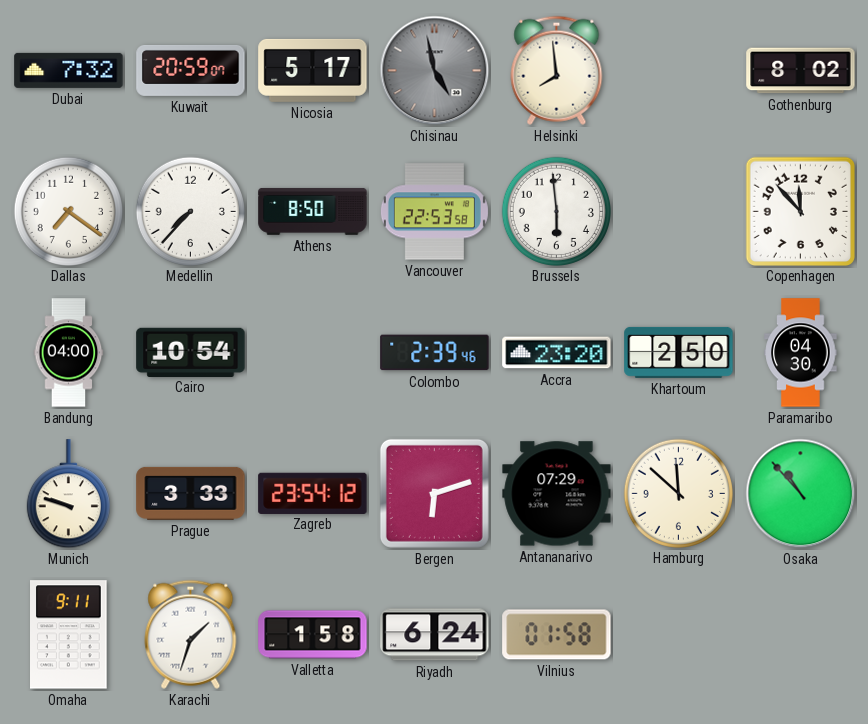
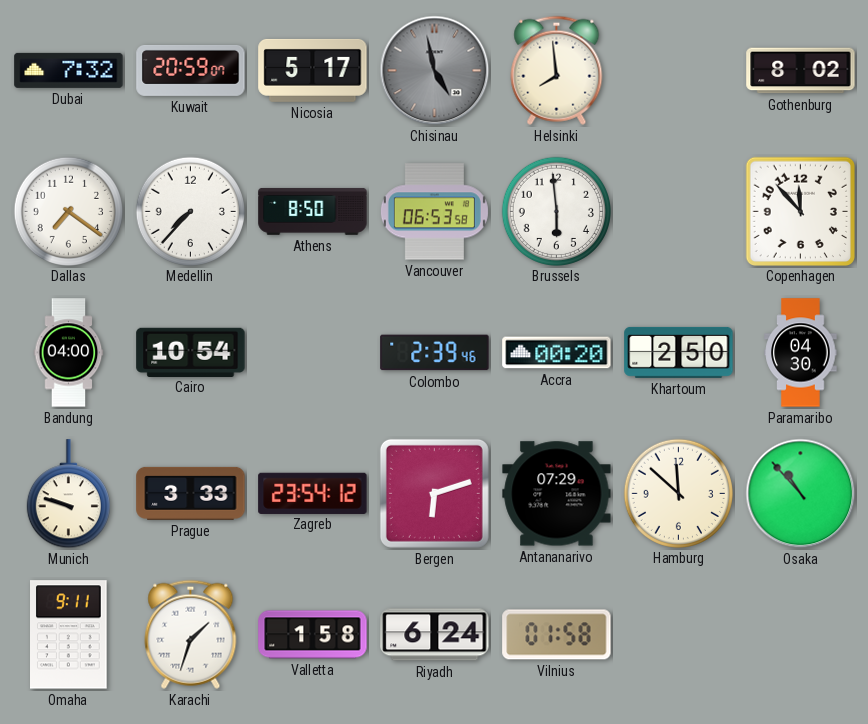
Vancouver: 22:53 -> 06:53 (434, 212)
Accra: 23:20 -> 00:20 (557, 353)
